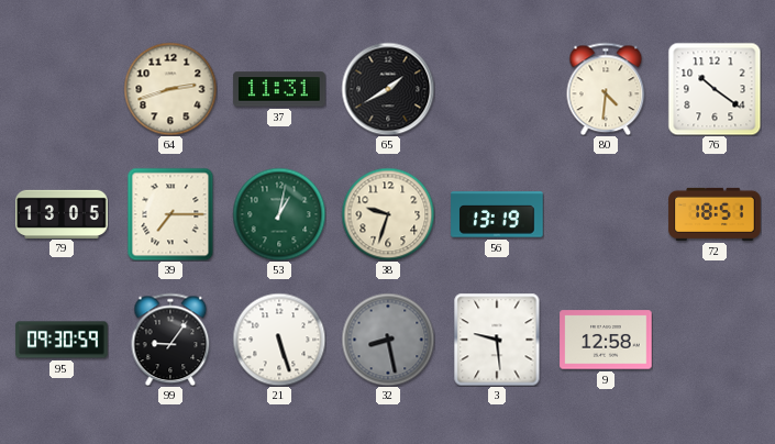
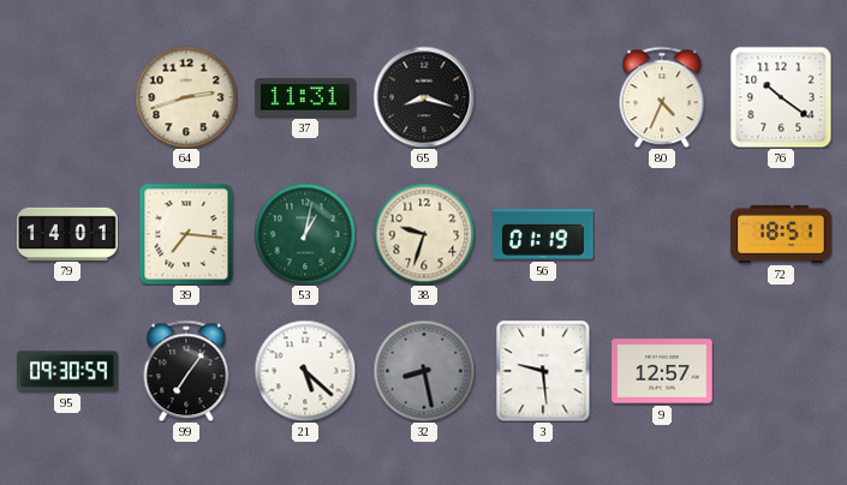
65: 1:40 -> 8:18 (424, 97)
80: 4:31 -> 4:34 (662, 97)
79: 13:05 -> 14:01 (67, 233)
39: 7:15 -> 7:16 (186, 234)
56: 13:19 -> 01:19 (543, 234)
99: 9:06 -> 7:06 (186, 371)
21: 5:27 -> 5:22 (305, 371)
9: 12:58 -> 12:57 (662, 371)
